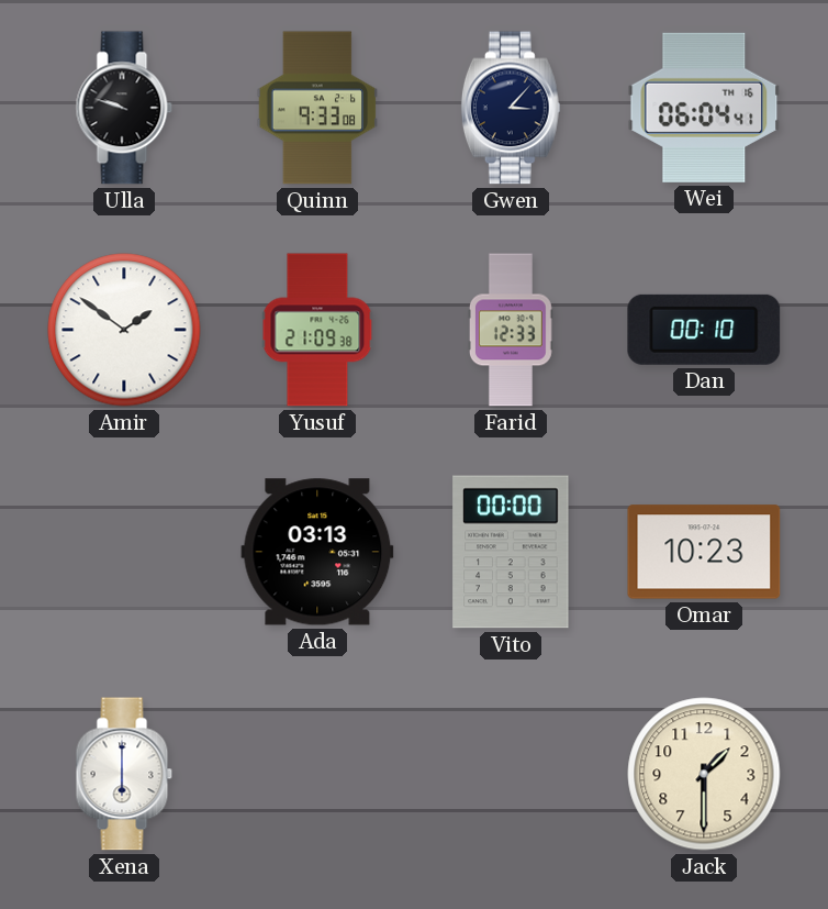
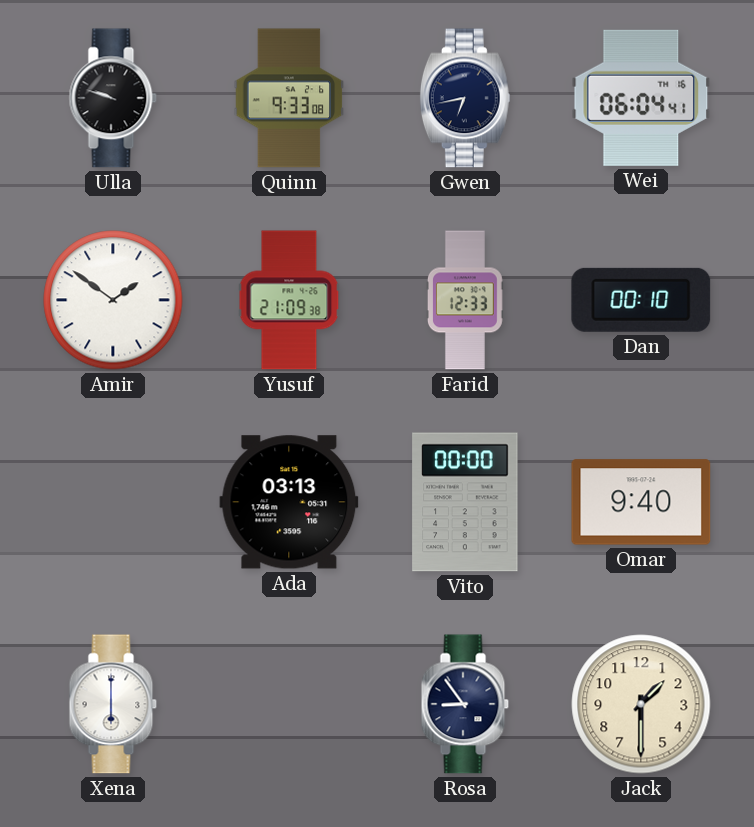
Gwen: 3:07 -> 6:43 (465, 98)
Omar: 10:23 -> 9:40 (641, 502)
Rosa: none -> 8:54 (465, 704)
